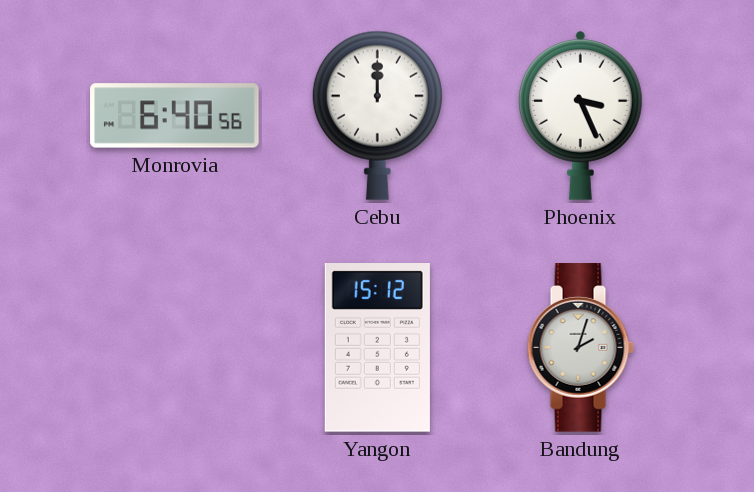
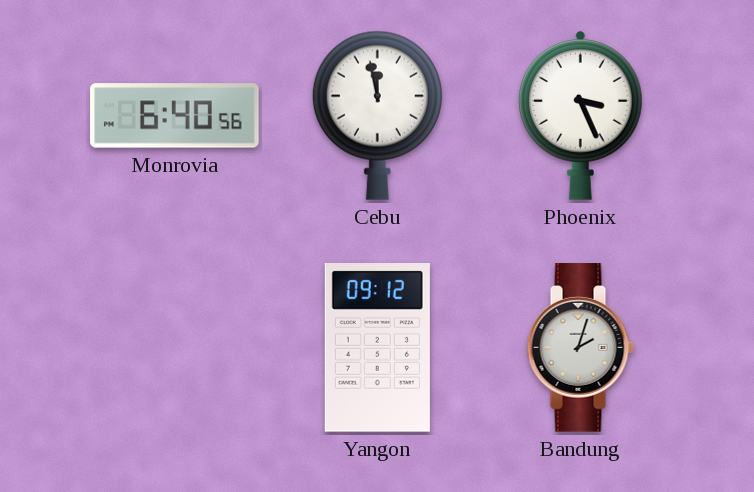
Cebu: 12:00 -> 11:58 (377, 115)
Yangon: 15:12 -> 09:12 (377, 348)
